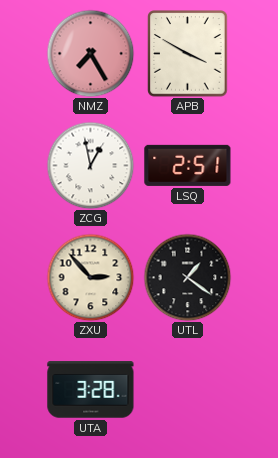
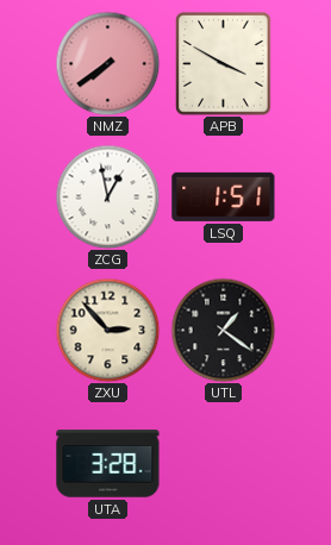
NMZ: 7:25 -> 7:39 (107, 63)
LSQ: 2:51 -> 1:51 (224, 196)
